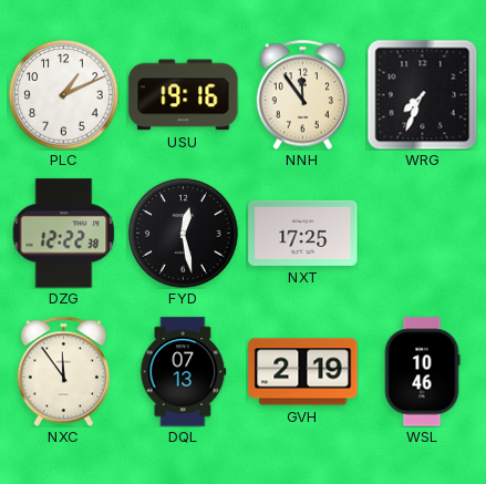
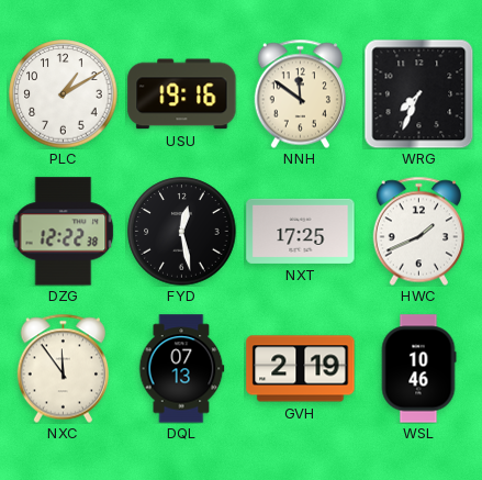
PLC: 1:11 -> 1:10 (64, 94)
NNH: 11:54 -> 11:51 (300, 93)
HWC: none -> 1:41 (418, 231)
